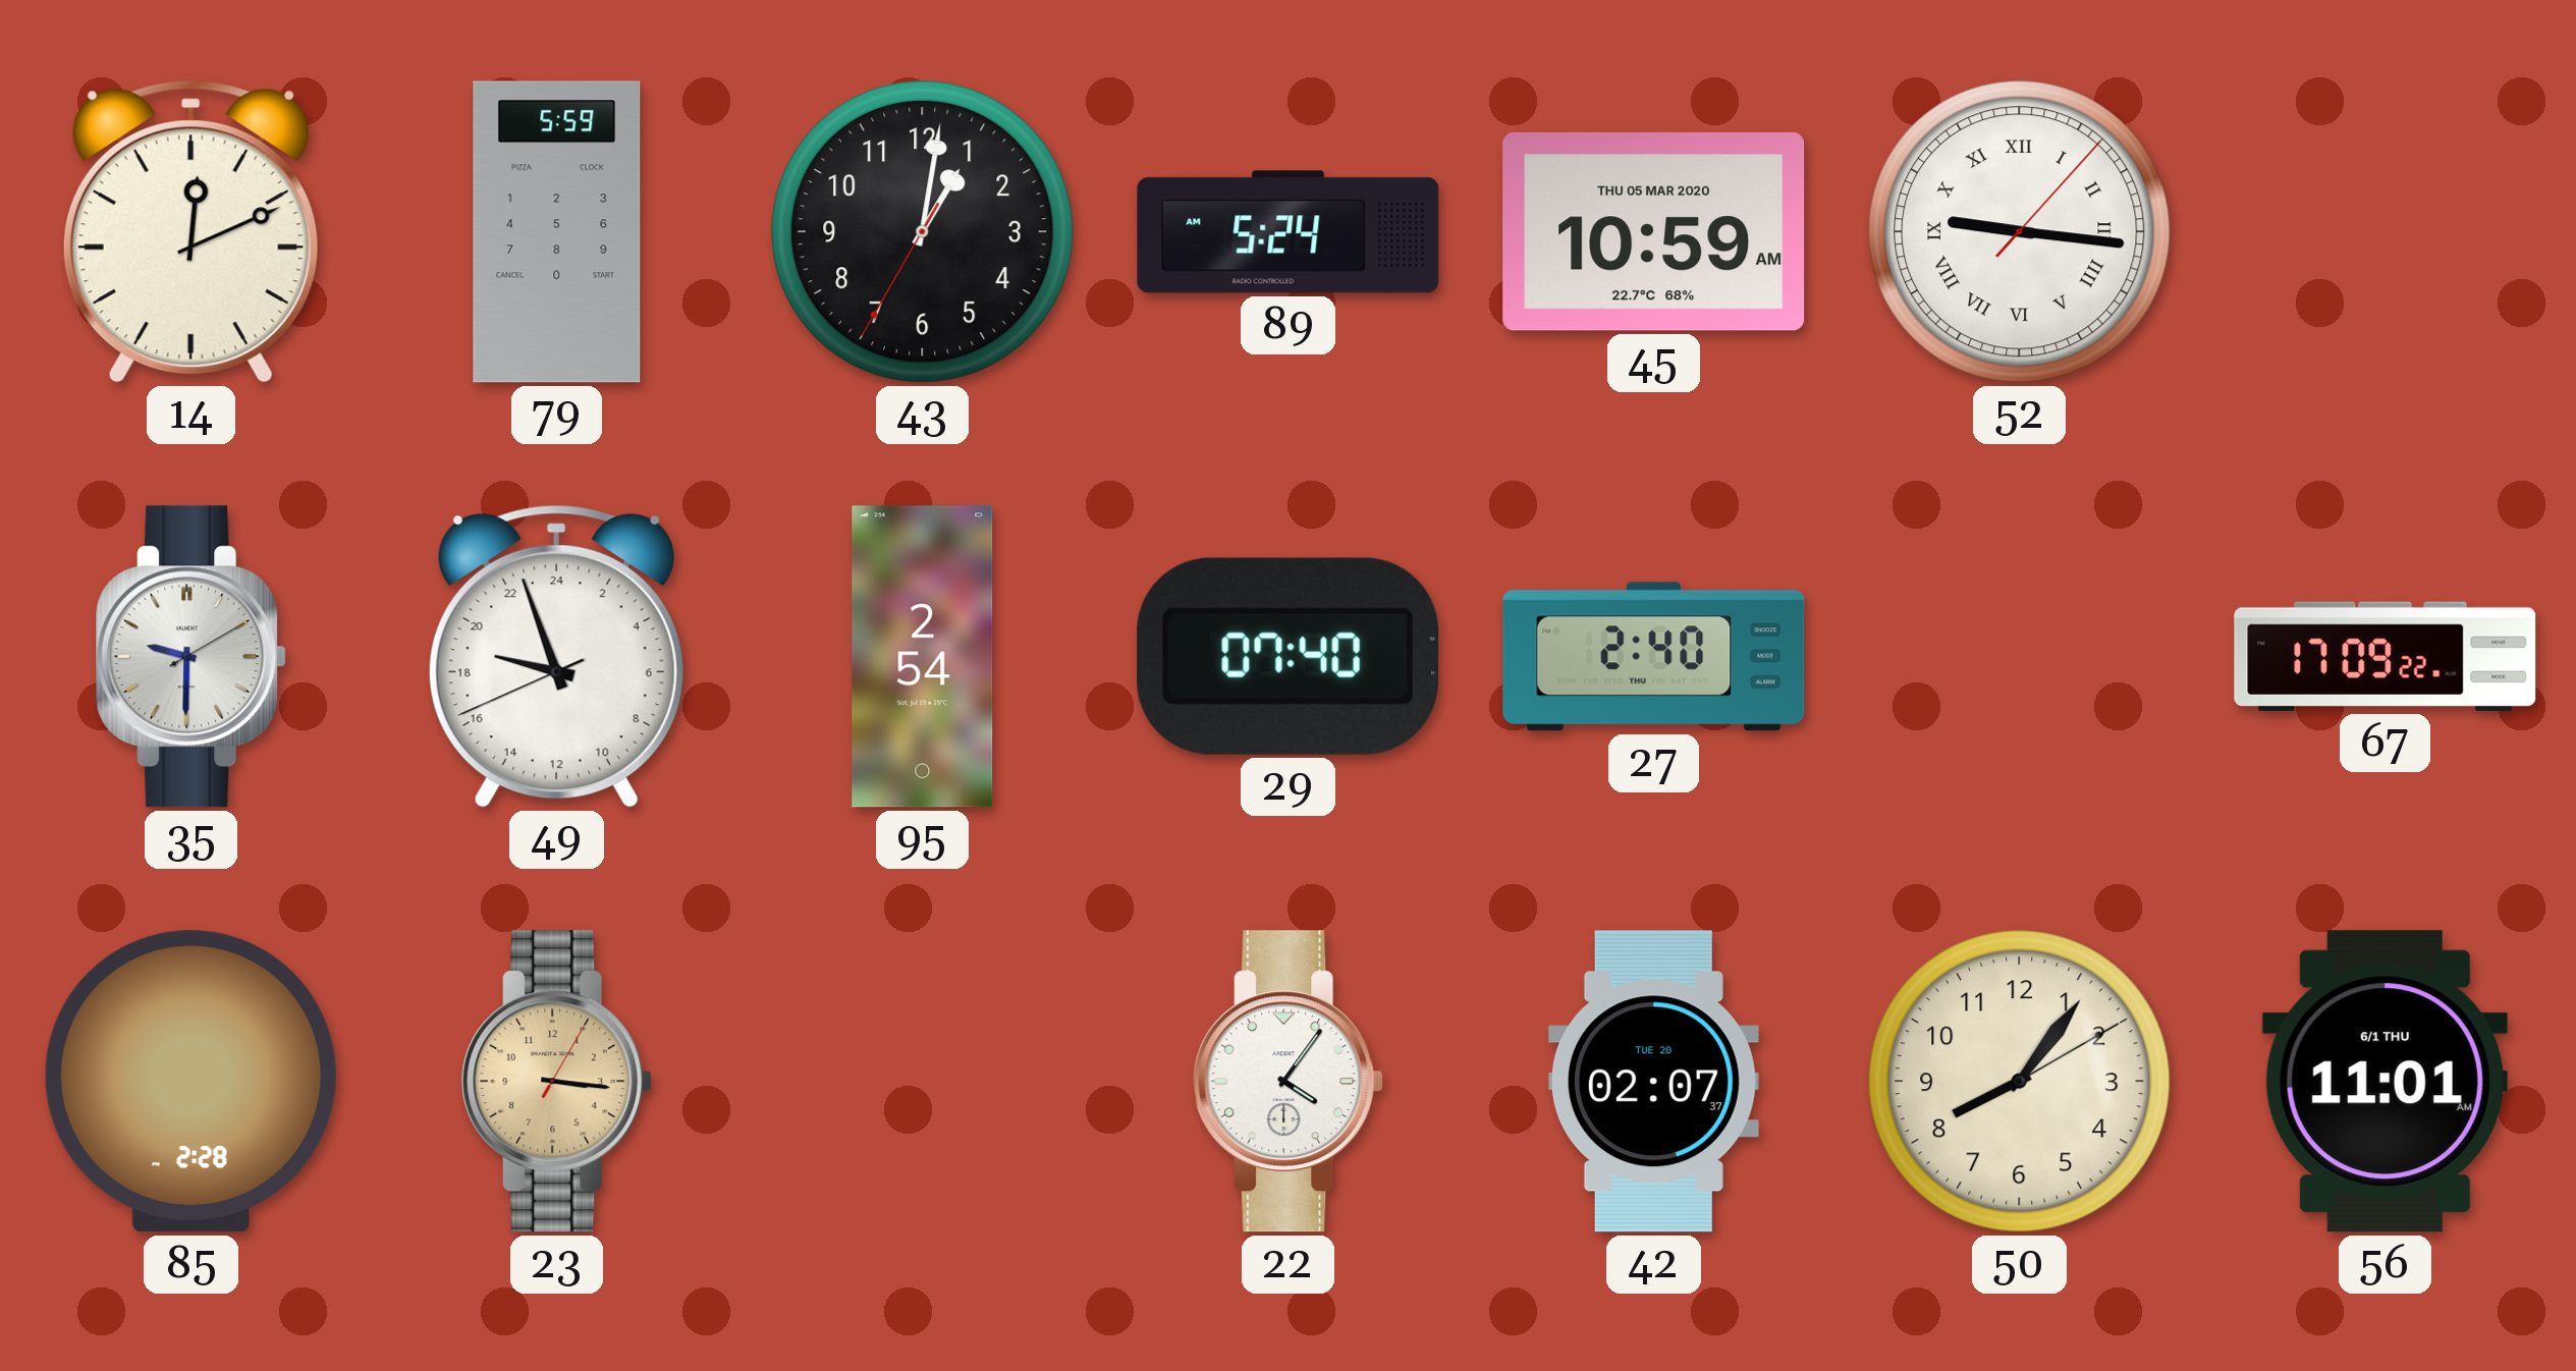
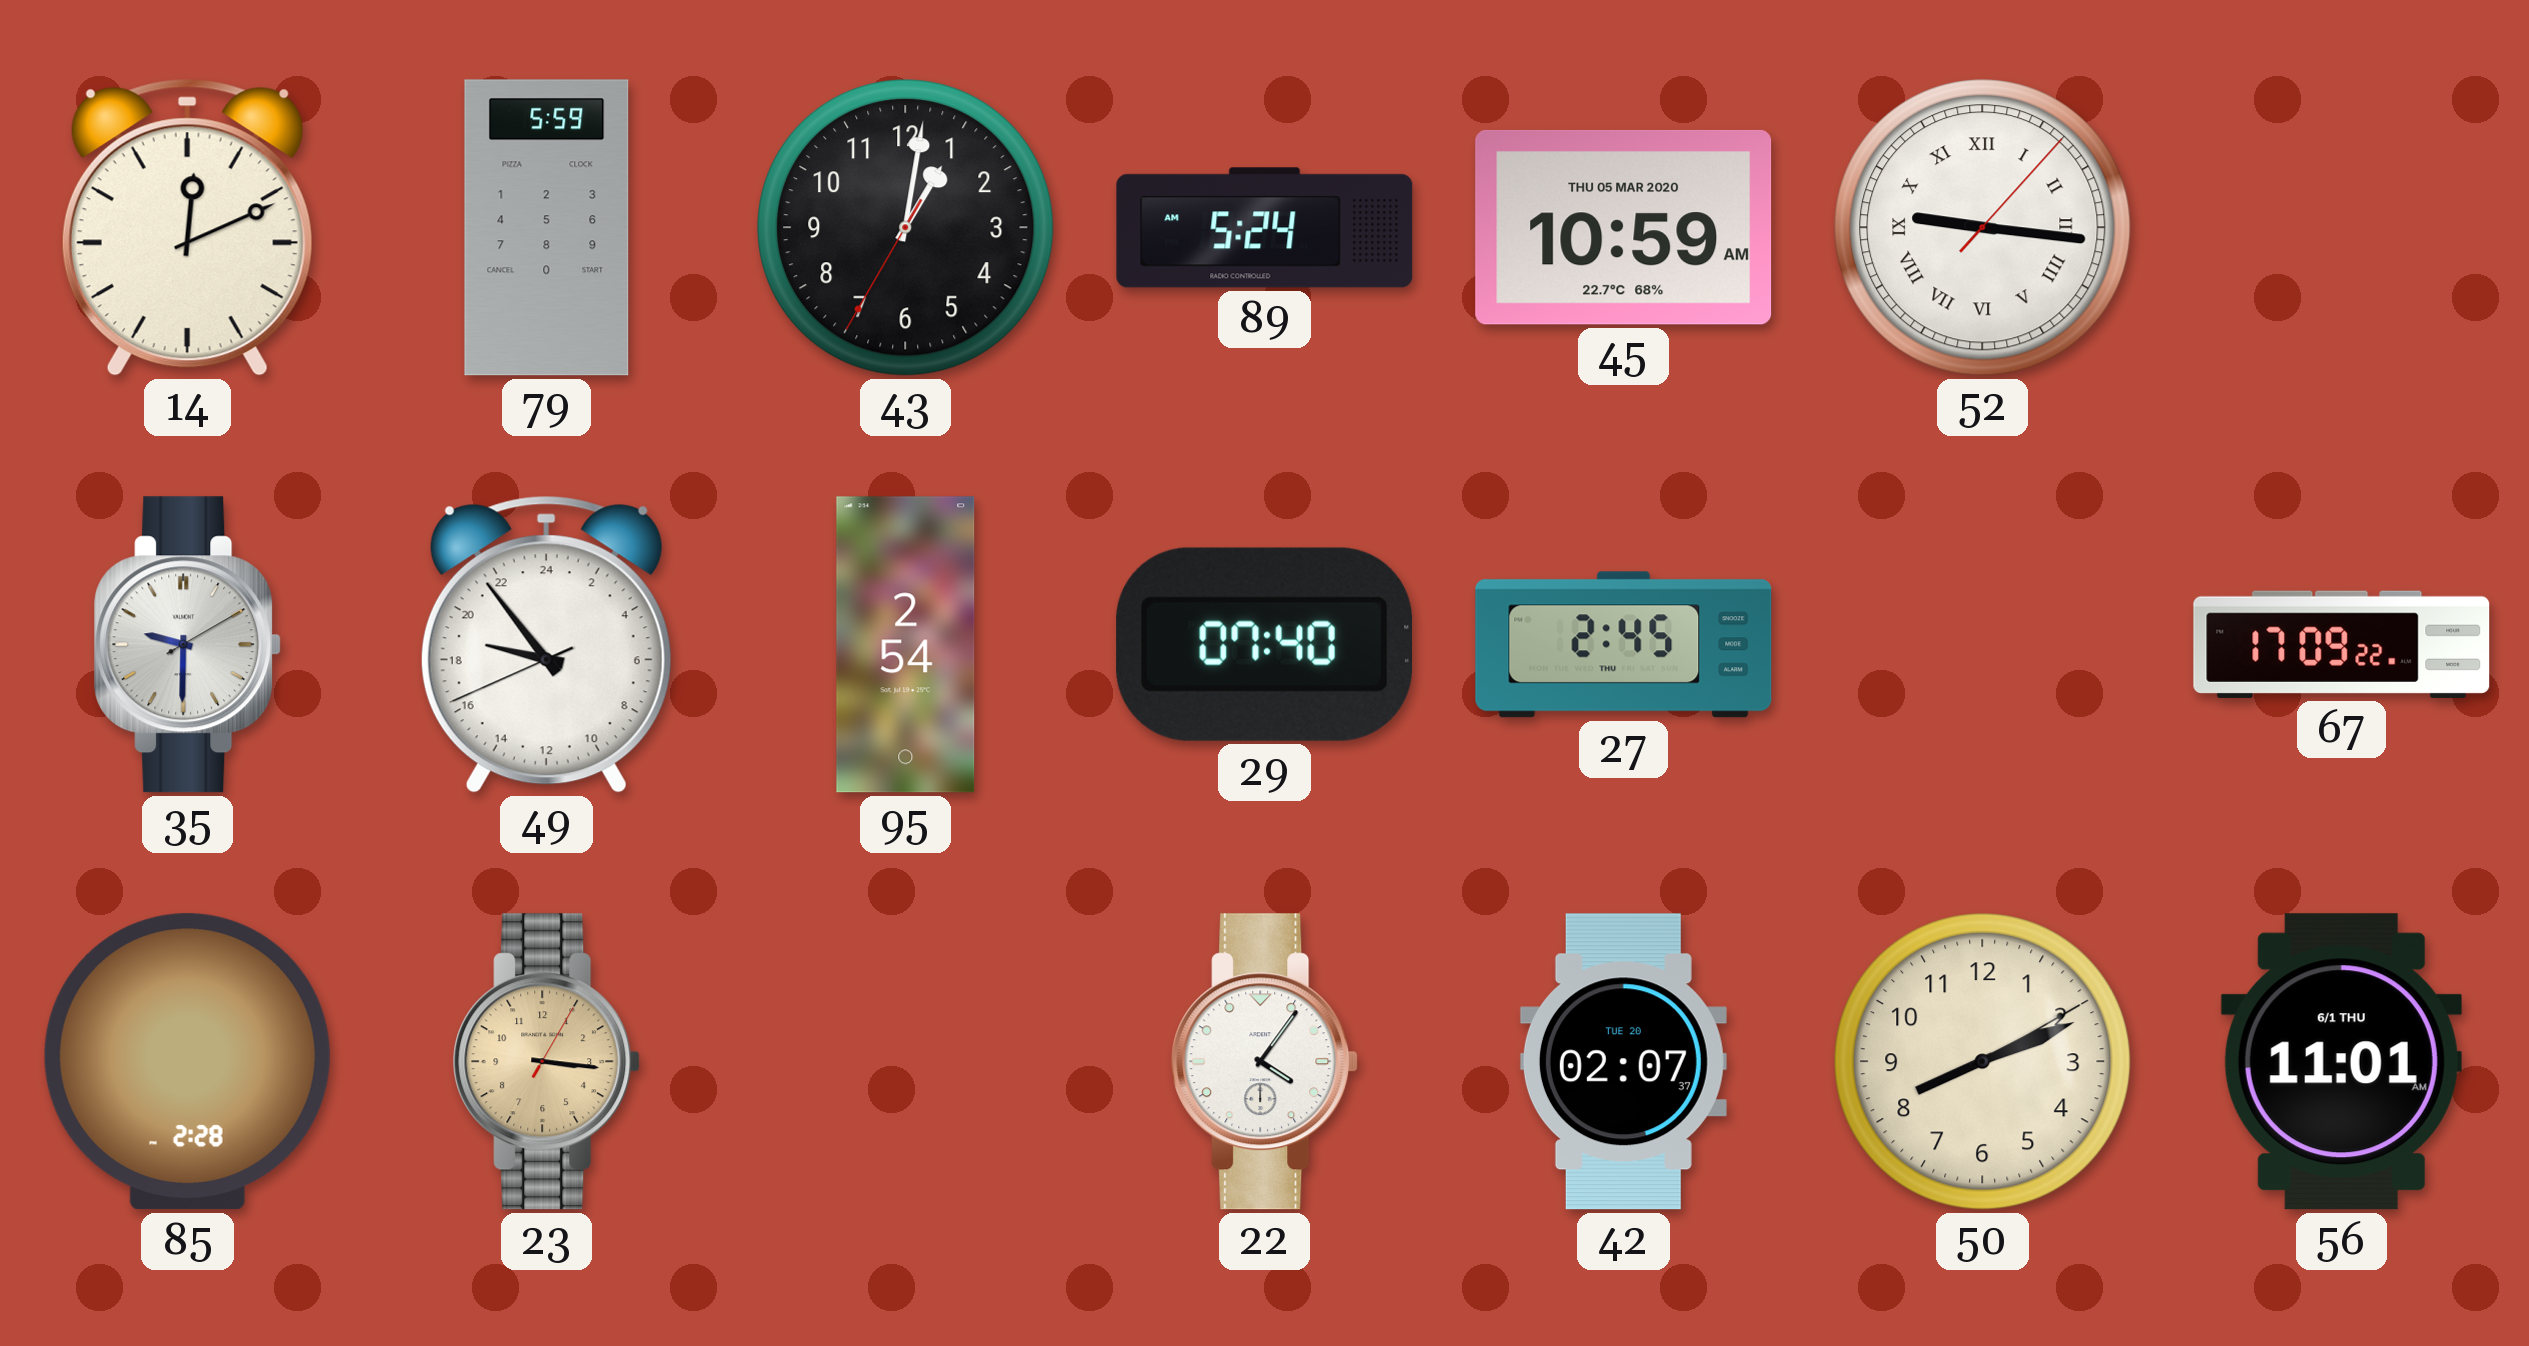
49: 18:56 -> 18:53 (546, 644)
27: 2:40 -> 2:45 (1624, 645)
50: 8:06 -> 8:11 (1983, 1062)
